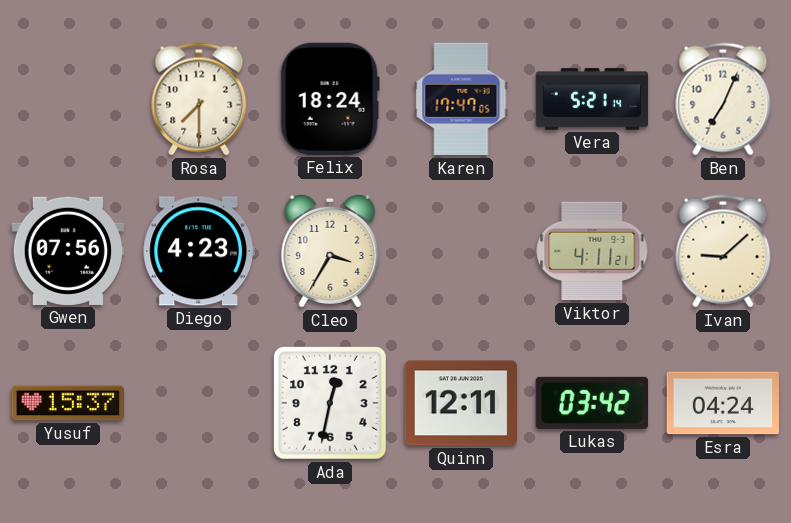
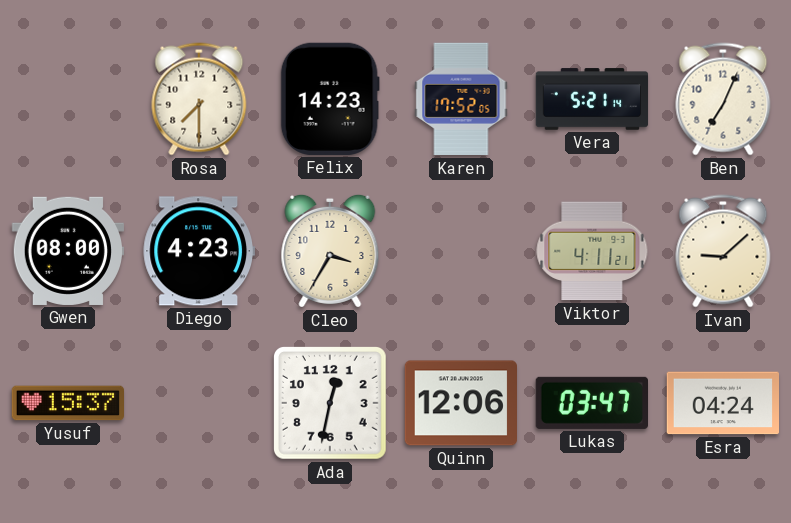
Felix: 18:24 -> 14:23 (330, 99)
Karen: 17:47 -> 17:52 (461, 99)
Gwen: 07:56 -> 08:00 (67, 251)
Quinn: 12:11 -> 12:06 (460, 403)
Lukas: 03:42 -> 03:47 (591, 403)
